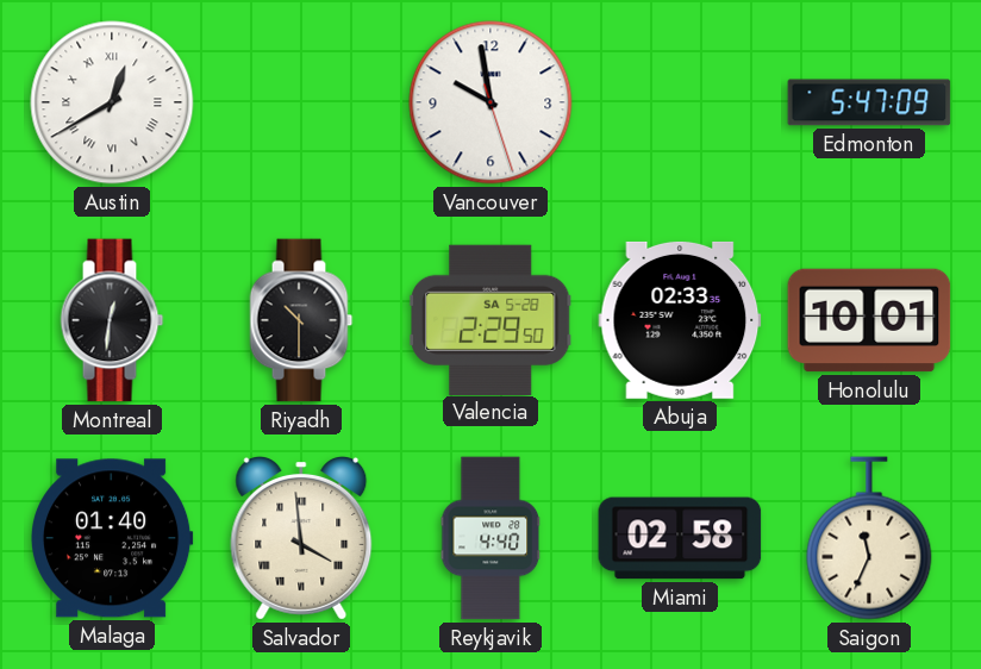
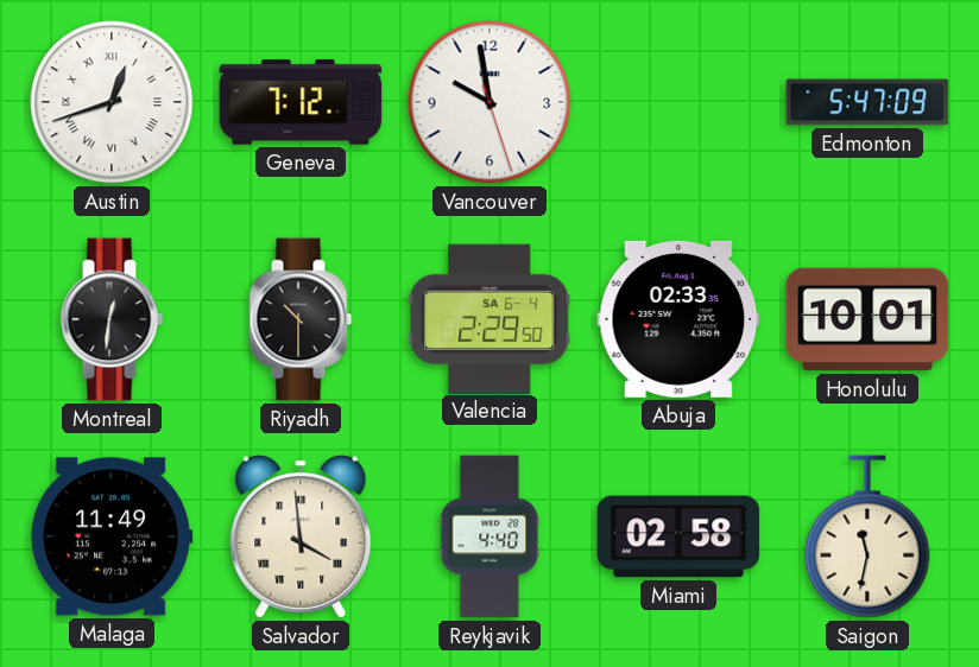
Austin: 12:40 -> 12:42 (112, 102)
Geneva: none -> 7:12 (301, 102)
Valencia date: SA 5-28 -> SA 6-4 (489, 318)
Malaga: 01:40 -> 11:49 (113, 536)
Saigon: 11:34 -> 11:32 (867, 536)
